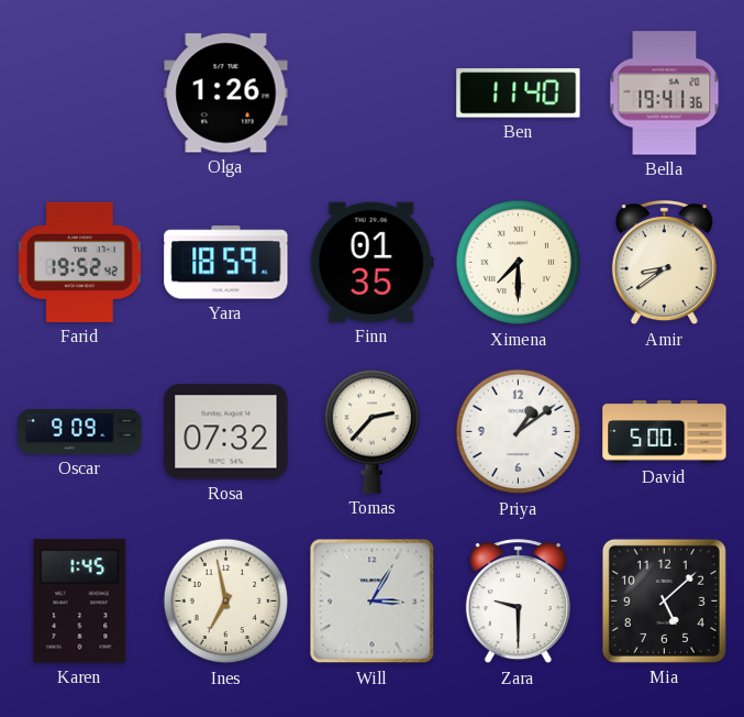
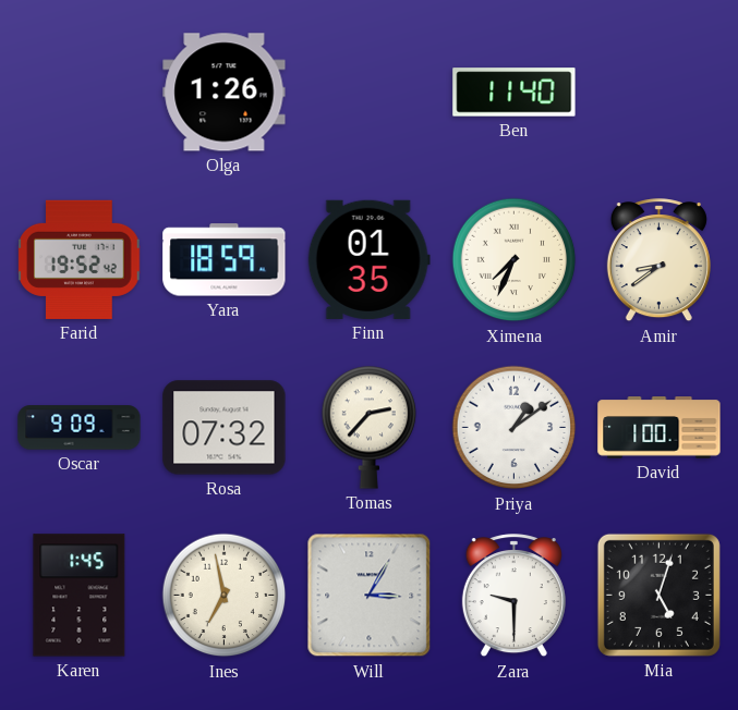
Bella: 19:41 -> none (665, 93)
Ximena: 7:30 -> 7:34 (515, 260)
David: 5:00 -> 1:00 (660, 428)
Mia: 5:08 -> 5:03 (658, 595)
